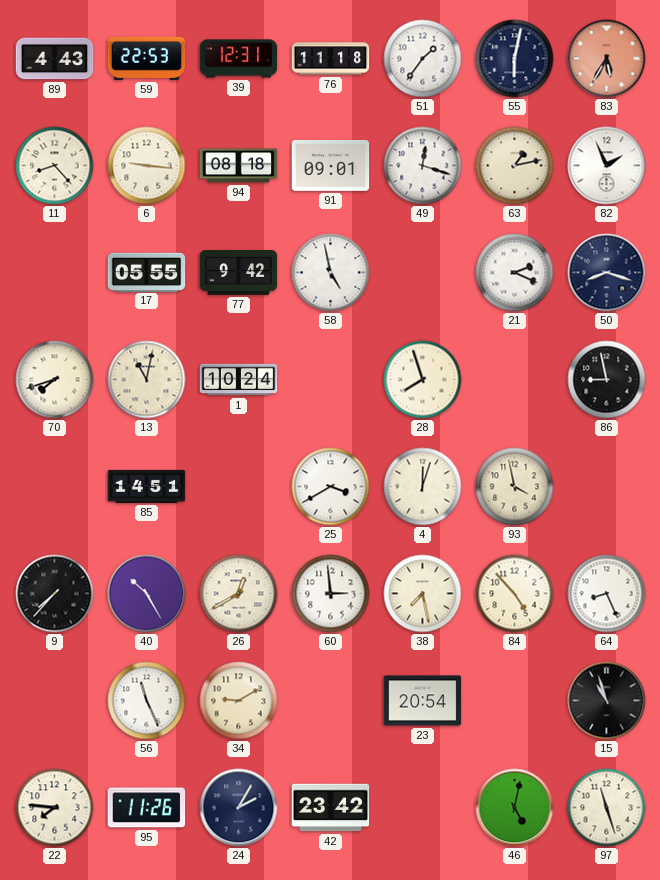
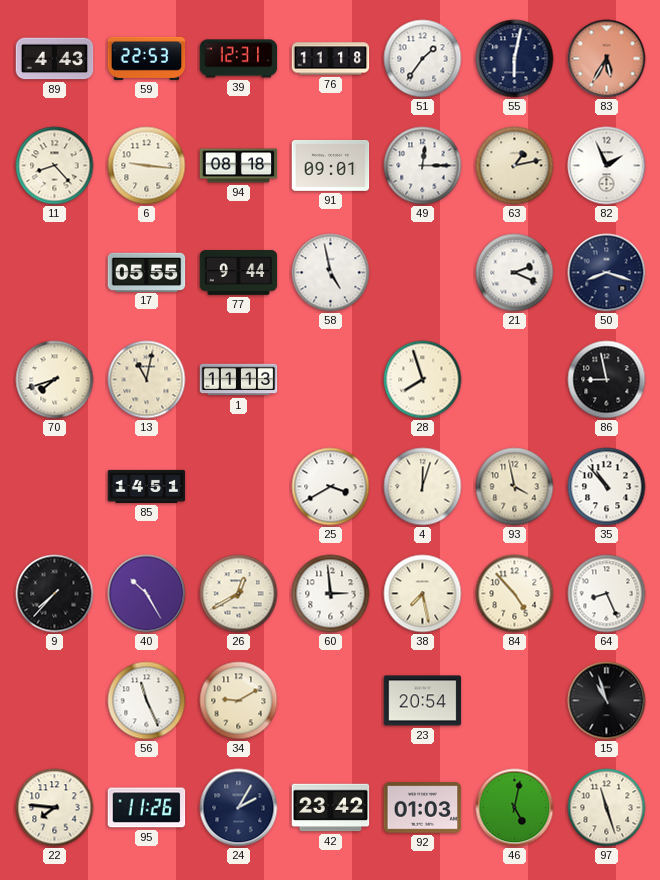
49: 12:18 -> 12:15 (423, 166)
77: 9:42 -> 9:44 (239, 273)
1: 10:24 -> 11:13 (239, 380)
35: none -> 10:53 (607, 487)
92: none -> 01:03 (423, 808)
